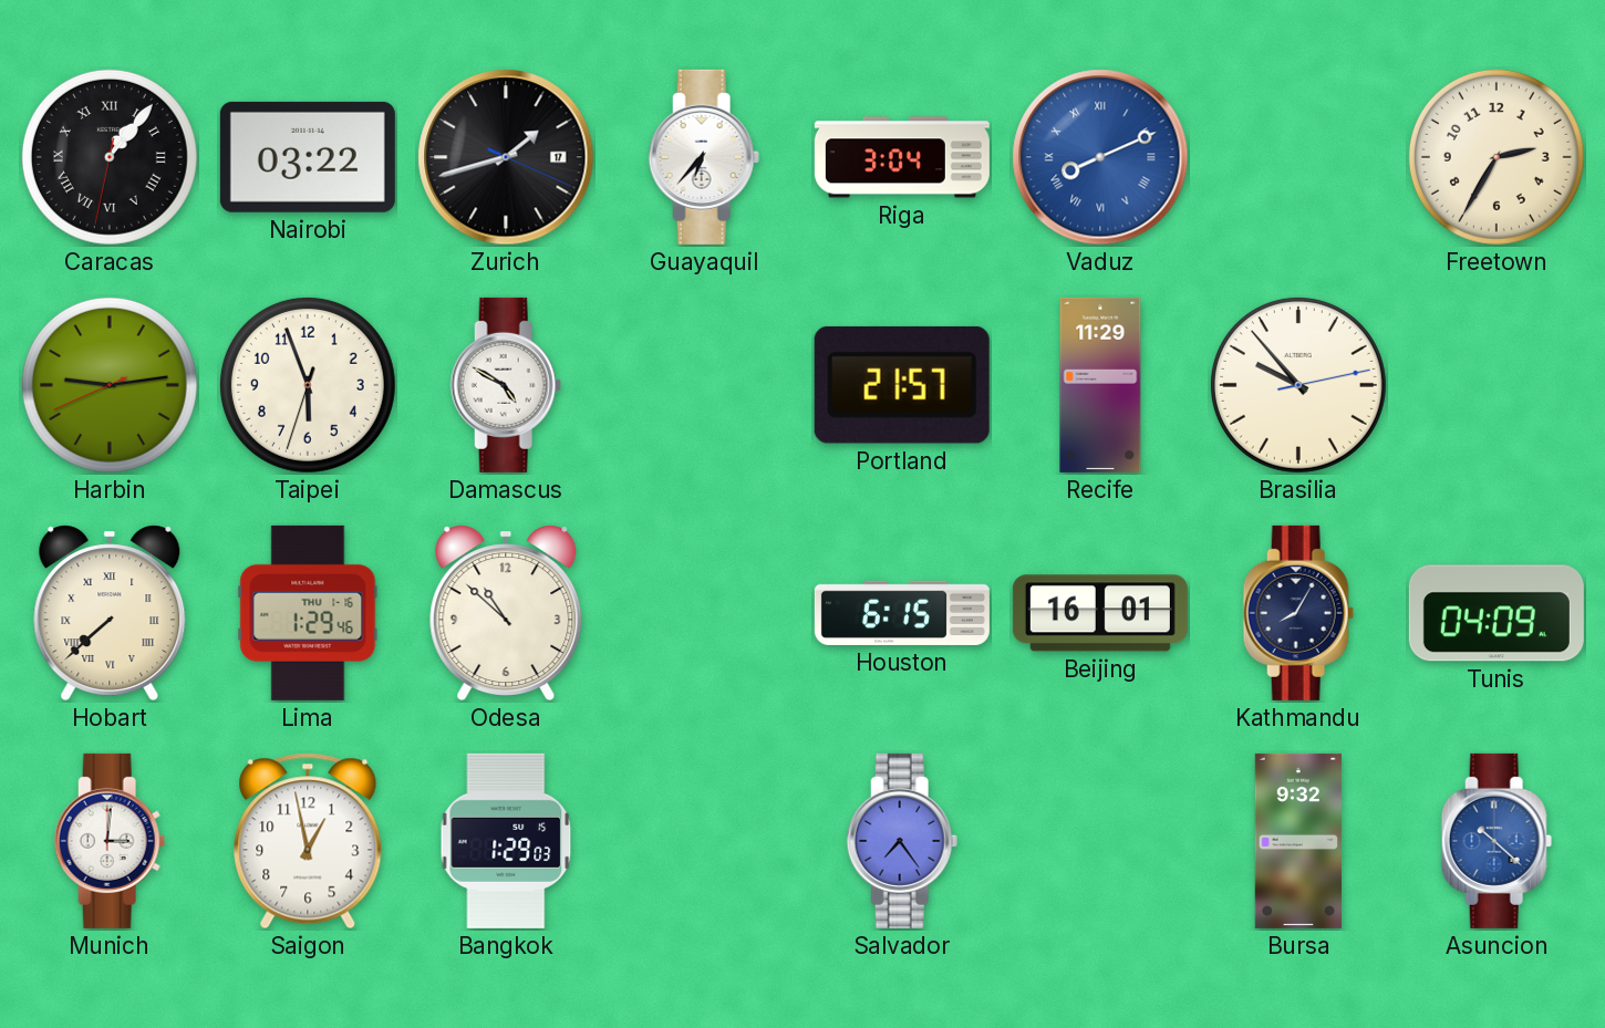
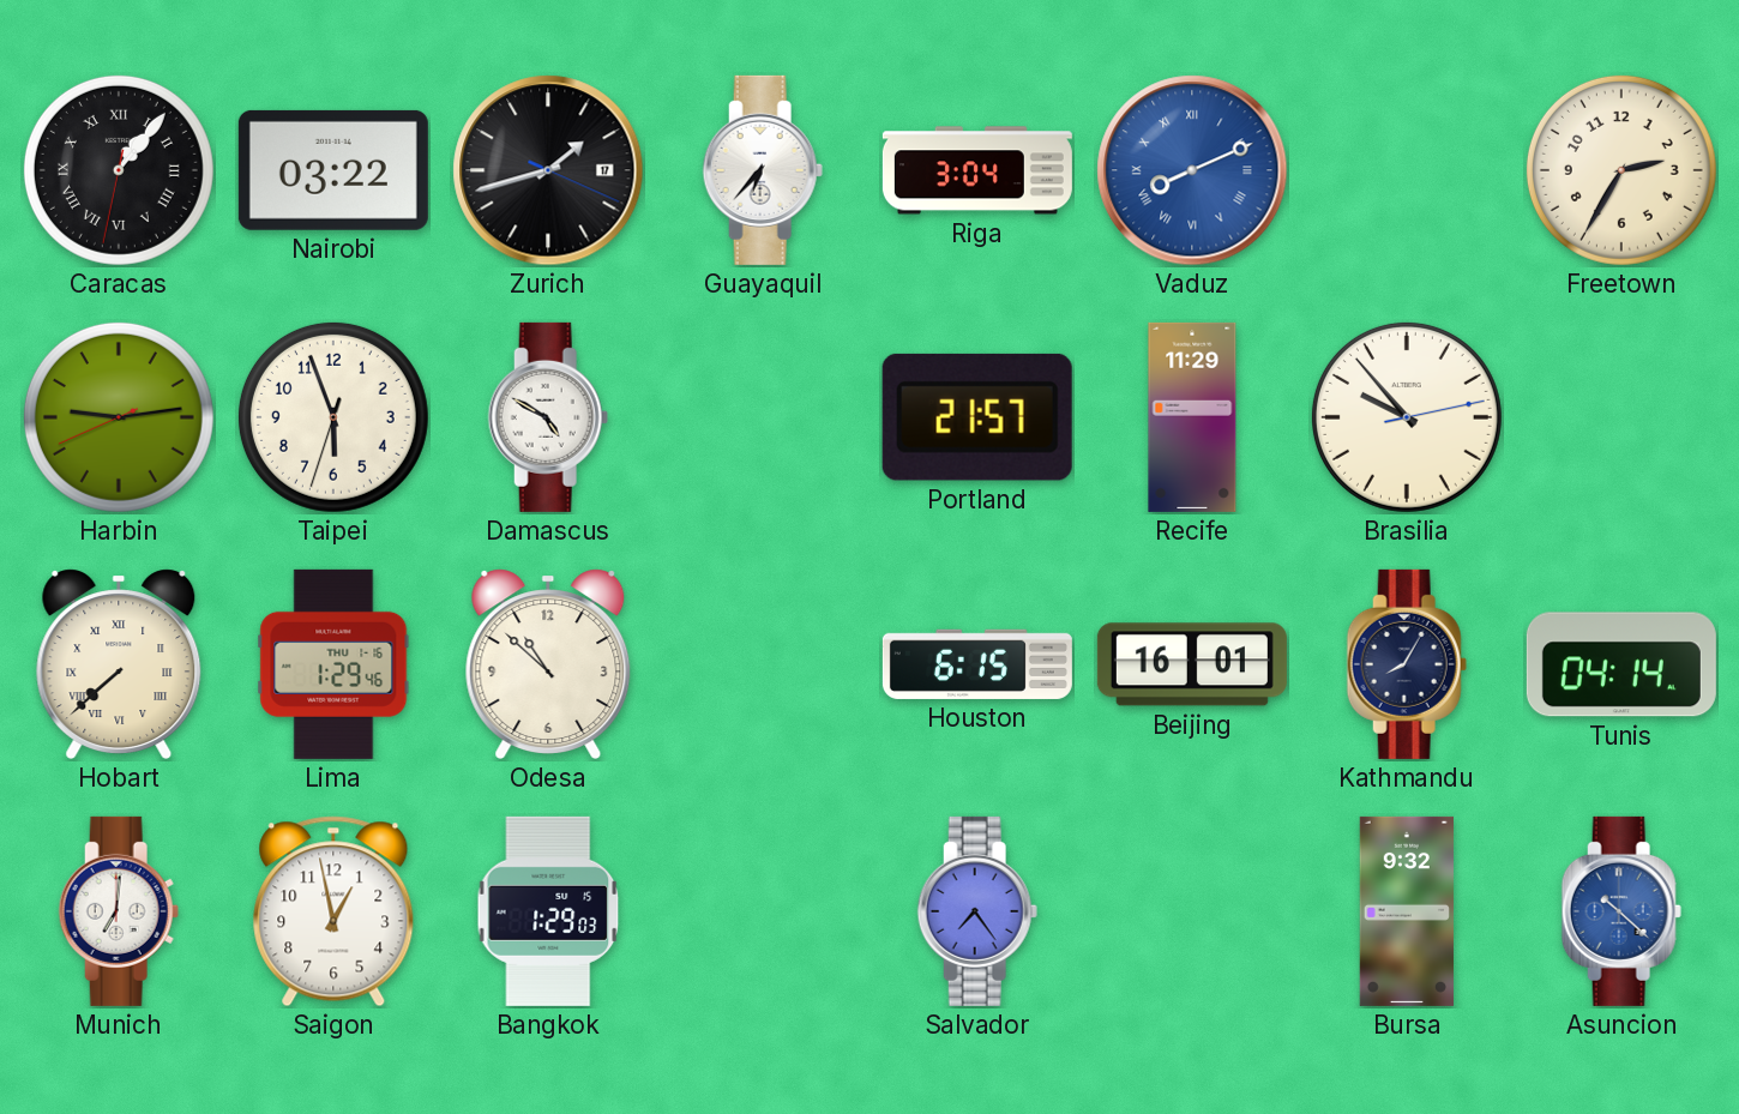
Tunis: 04:09 -> 04:14 (1621, 664)
Munich: 3:01 -> 7:01 (119, 911)
